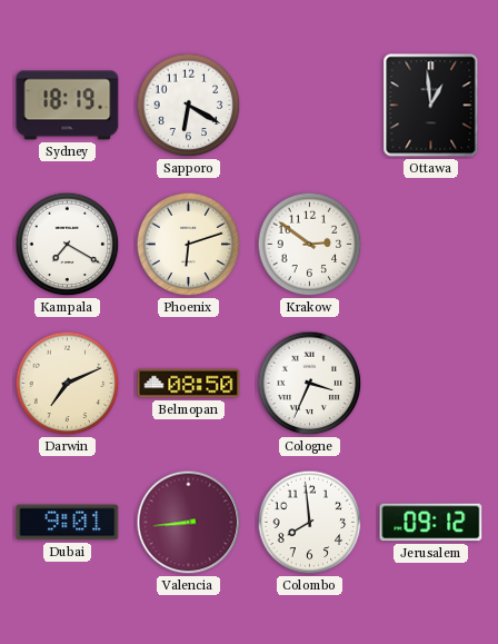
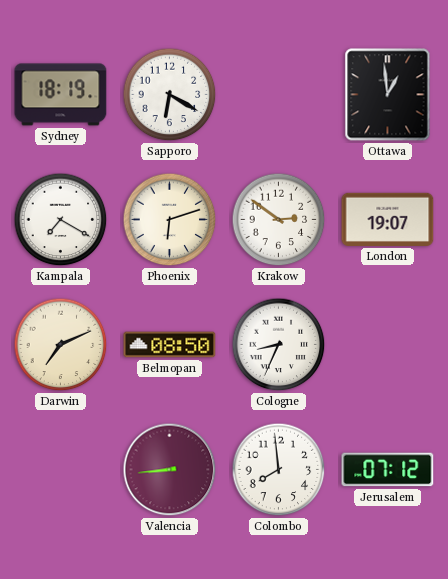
London: none -> 19:07 (388, 219)
Cologne: 3:34 -> 8:34 (279, 345)
Dubai: 9:01 -> none (68, 523)
Jerusalem: 09:12 -> 07:12 (388, 470)
